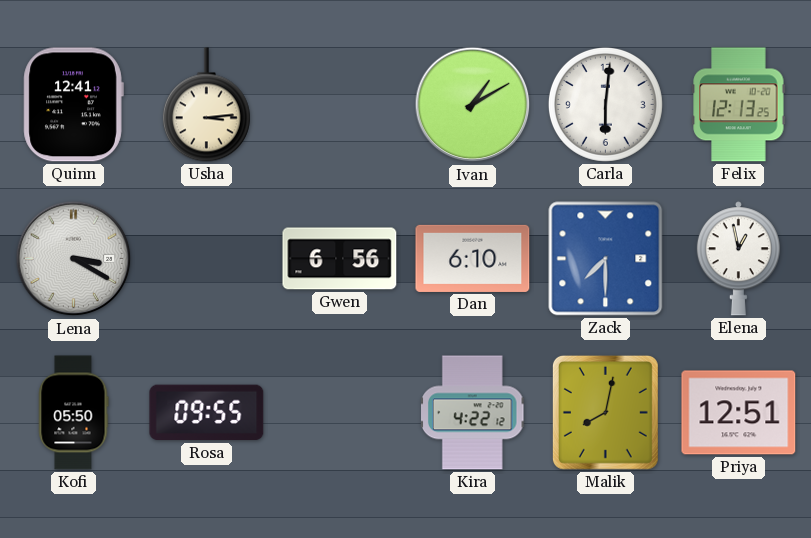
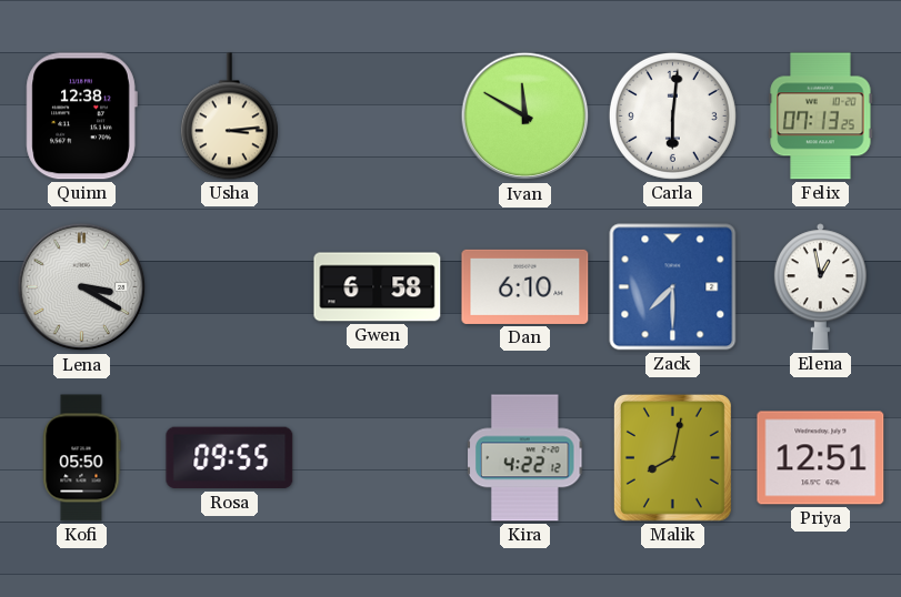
Quinn: 12:41 -> 12:38 (81, 117)
Ivan: 1:10 -> 11:50 (525, 117)
Felix: 12:13 -> 07:13 (821, 117)
Gwen: 6:56 -> 6:58 (378, 287)
